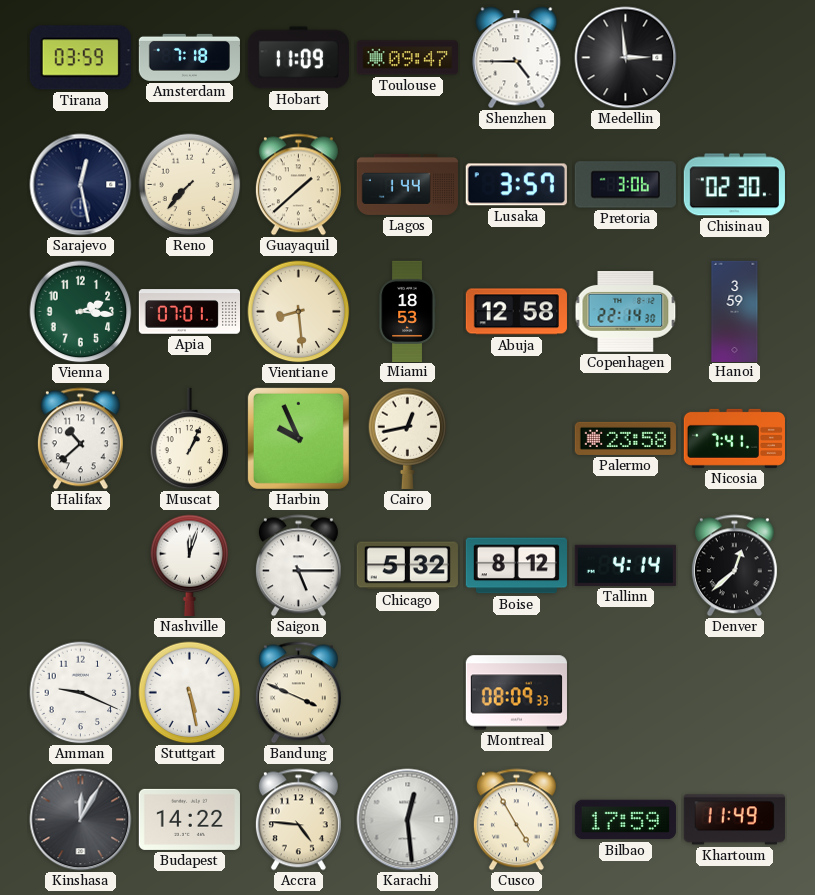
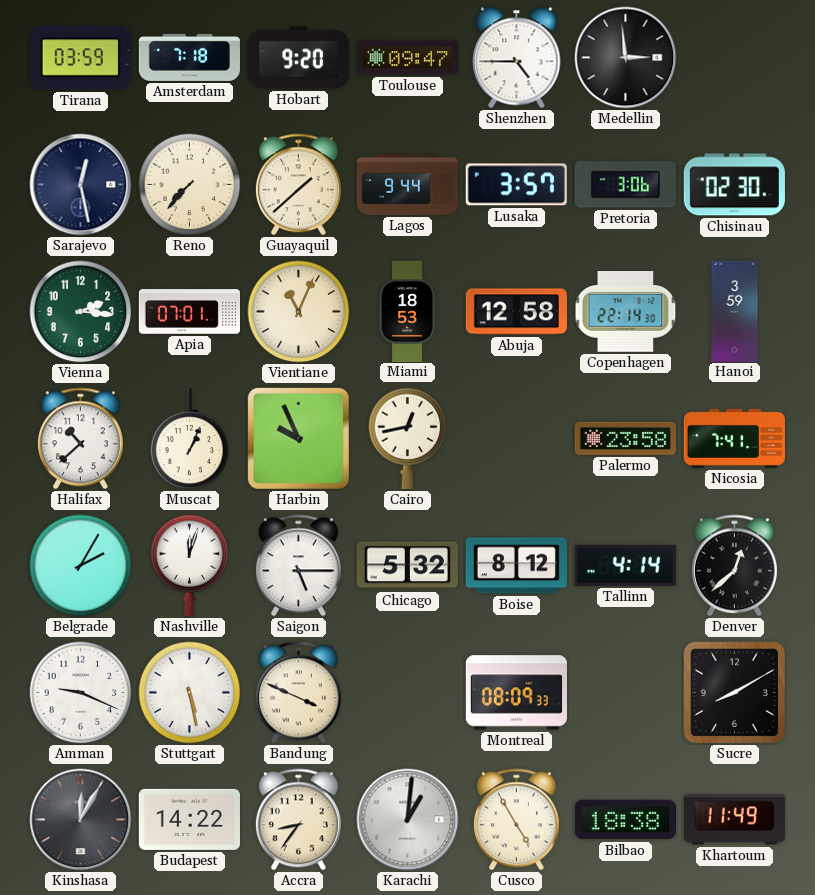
Hobart: 11:09 -> 9:20 (298, 58)
Lagos: 1:44 -> 9:44 (407, 184)
Vientiane: 8:29 -> 11:04 (299, 312)
Belgrade: none -> 2:05 (81, 566)
Sucre: none -> 8:10 (735, 693)
Accra: 4:46 -> 8:36 (298, 820)
Karachi: 12:29 -> 1:01 (408, 820)
Bilbao: 17:59 -> 18:38 (625, 820)
